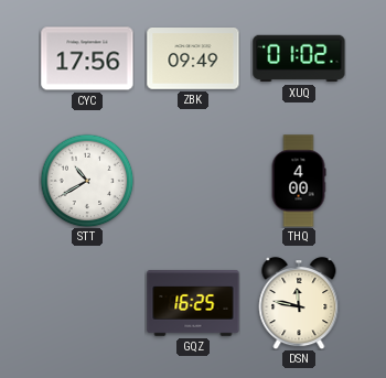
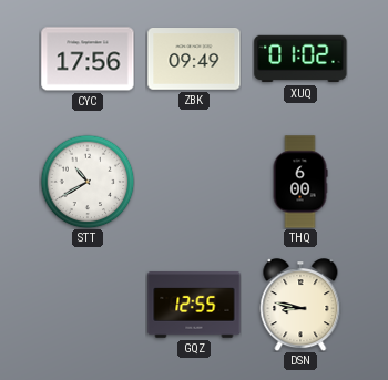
THQ: 4:00 -> 6:00 (300, 182)
GQZ: 16:25 -> 12:55 (194, 306)
DSN: 11:47 -> 8:47 (300, 305)
